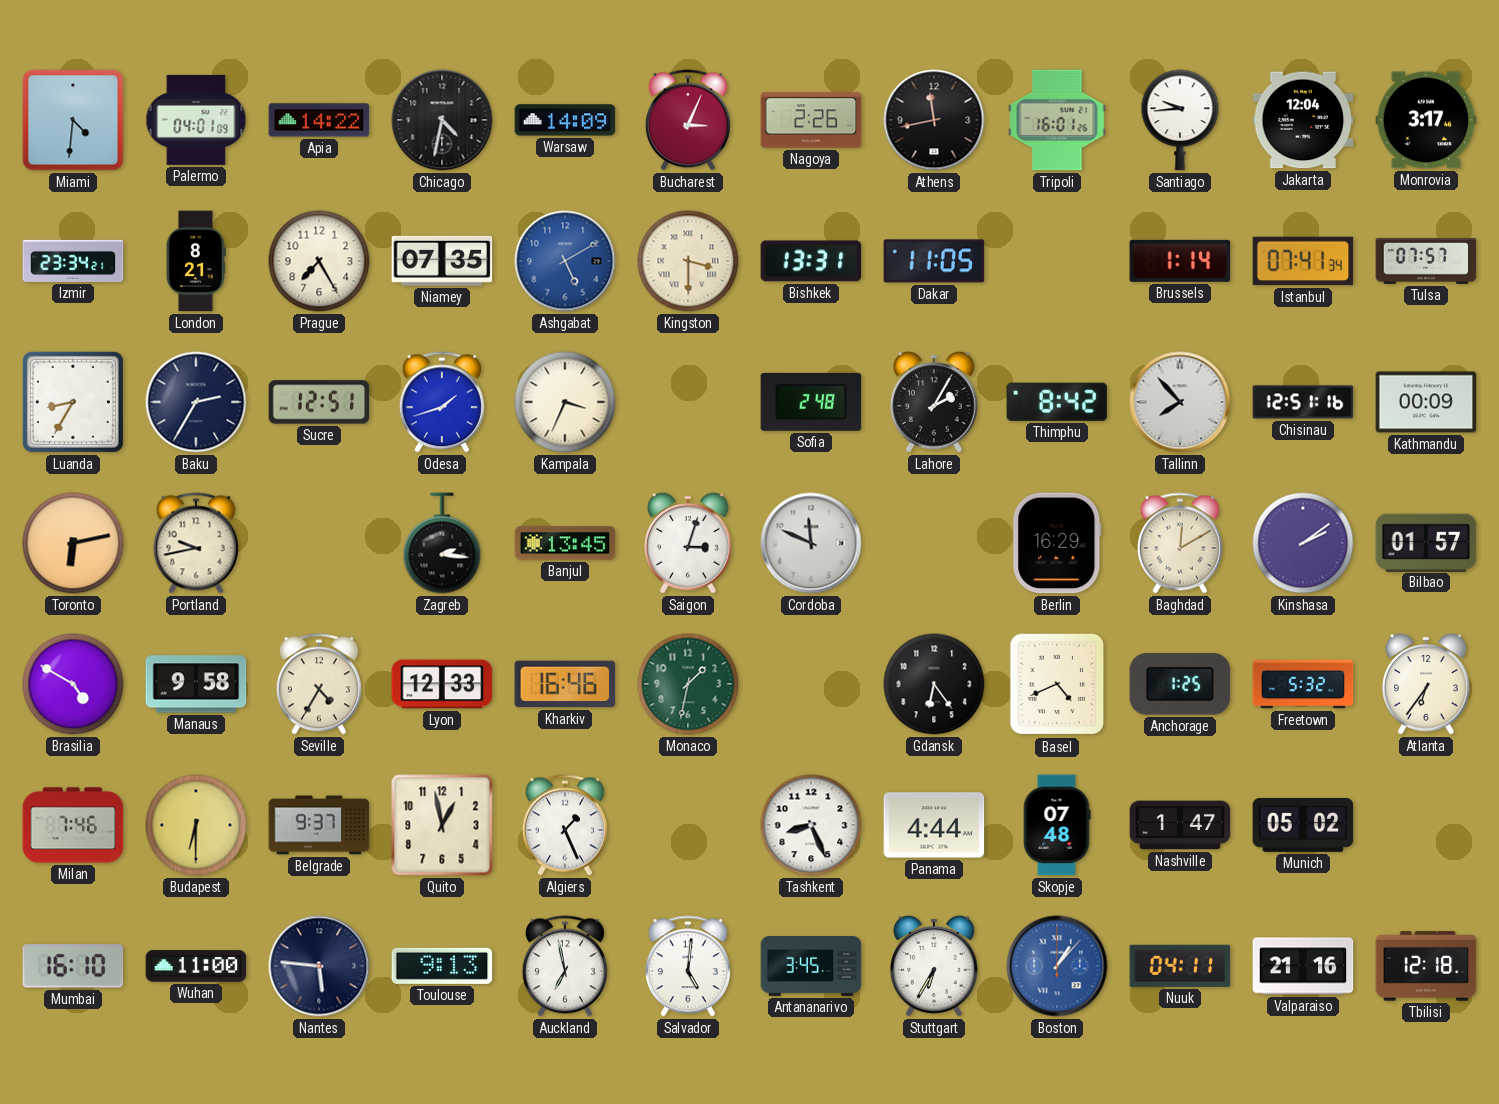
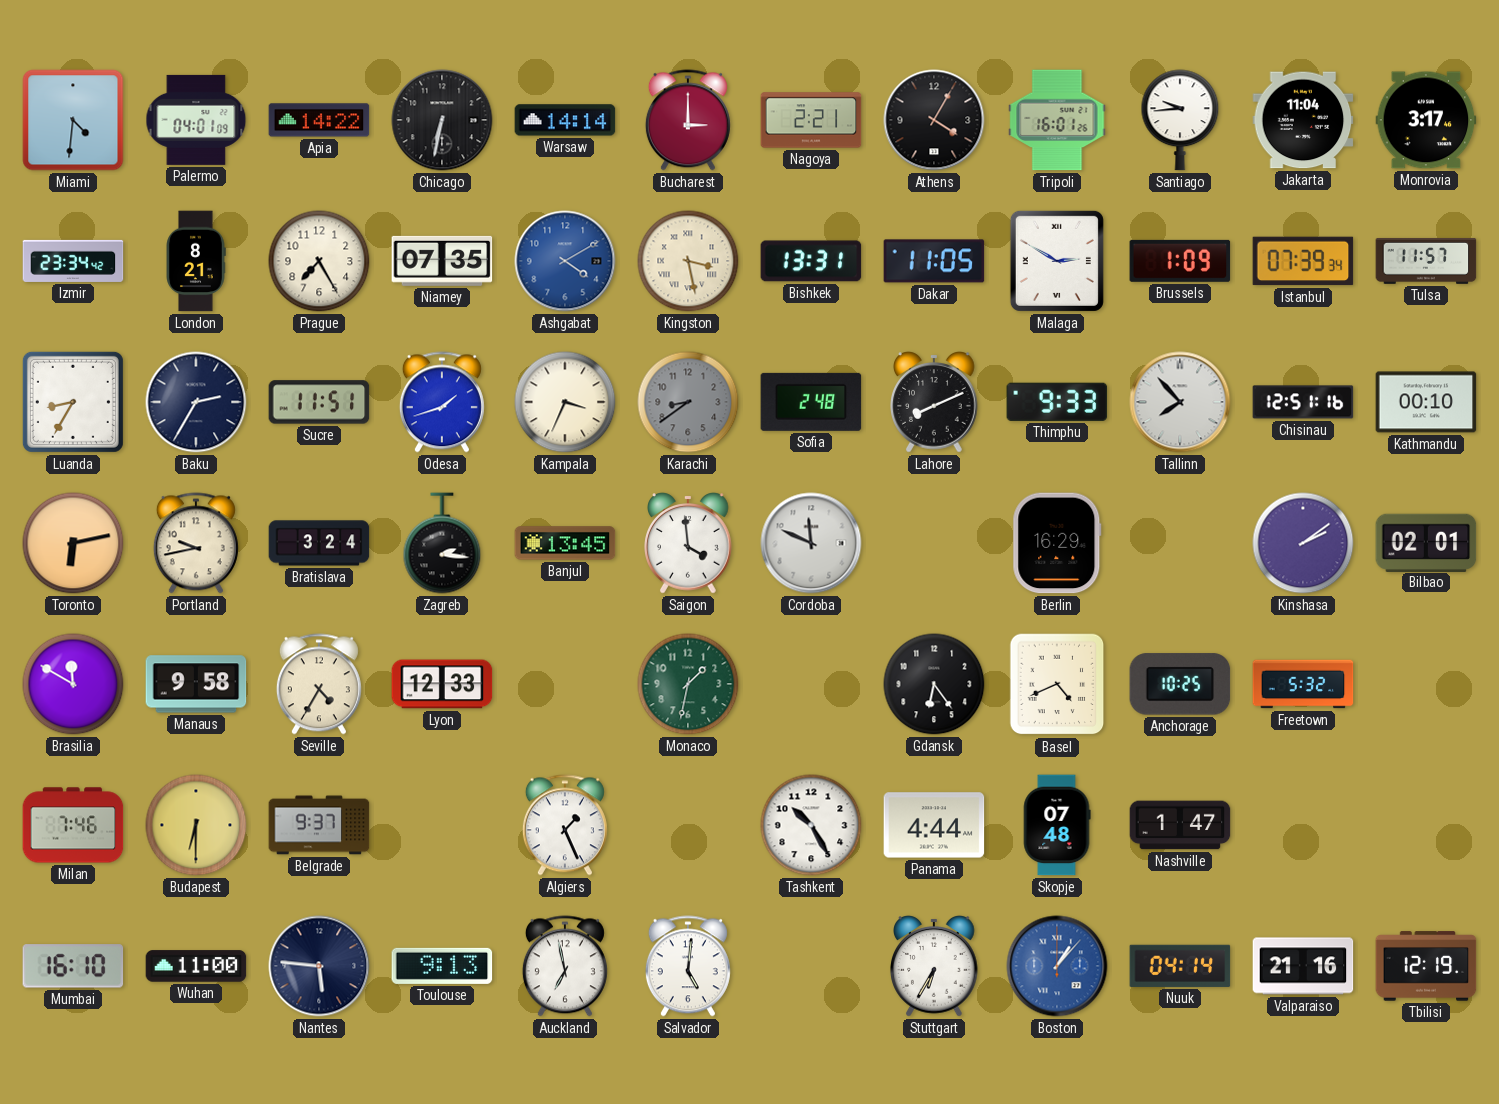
Chicago: 4:32 -> 6:32 (442, 120)
Warsaw: 14:09 -> 14:14 (565, 120)
Bucharest: 3:04 -> 3:00 (688, 120)
Nagoya: 2:26 -> 2:21 (811, 120)
Athens: 11:43 -> 4:05 (934, 120)
Jakarta: 12:04 -> 11:04 (1303, 120)
Izmir: 23:34:21 -> 23:34:42 (73, 261)
Ashgabat: 5:10 -> 4:10 (565, 261)
Kingston: 3:30 -> 3:28 (688, 261)
Malaga: none -> 2:50 (1057, 261)
Brussels: 1:14 -> 1:09 (1180, 261)
Istanbul: 07:41 -> 07:39 (1303, 261)
Tulsa: 07:57 -> 11:57 (1426, 261)
Sucre: 12:51 -> 11:51 (319, 402)
Karachi: none -> 8:39 (688, 402)
Lahore: 2:05 -> 8:11 (934, 402)
Thimphu: 8:42 -> 9:33 (1057, 402)
Kathmandu: 00:09 -> 00:10 (1426, 402)
Bratislava: none -> 3:24 (319, 543)
Saigon: 3:03 -> 3:59 (688, 543)
Baghdad: 12:10 -> none (1180, 543)
Bilbao: 01:57 -> 02:01 (1426, 542)
Brasilia: 4:50 -> 11:50 (73, 684)
Kharkiv: 16:46 -> none (565, 684)
Anchorage: 1:25 -> 10:25 (1180, 684)
Atlanta: 6:36 -> none (1426, 684)
Quito: 12:58 -> none (442, 825)
Tashkent: 8:26 -> 10:25 (811, 825)
Munich: 05:02 -> none (1303, 825)
Antananarivo: 3:45 -> none (811, 966)
Nuuk: 04:11 -> 04:14 (1180, 966)
Tbilisi: 12:18 -> 12:19 (1426, 966)
